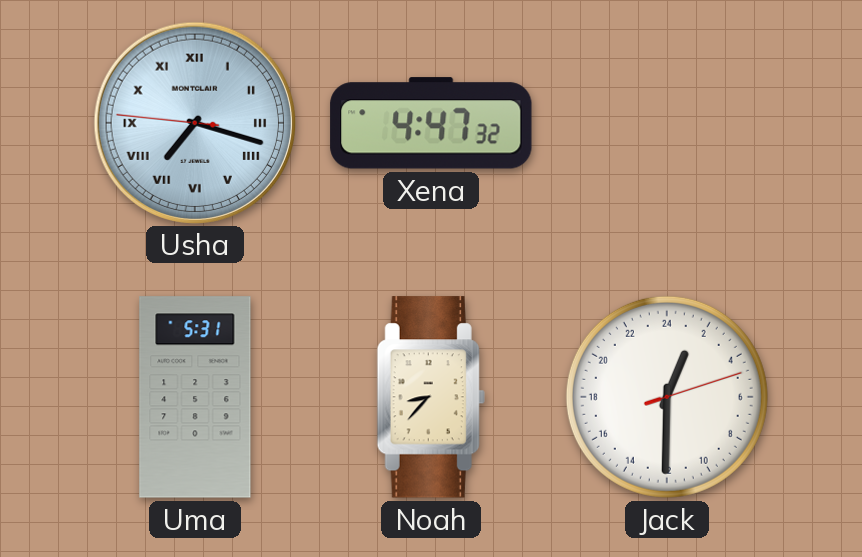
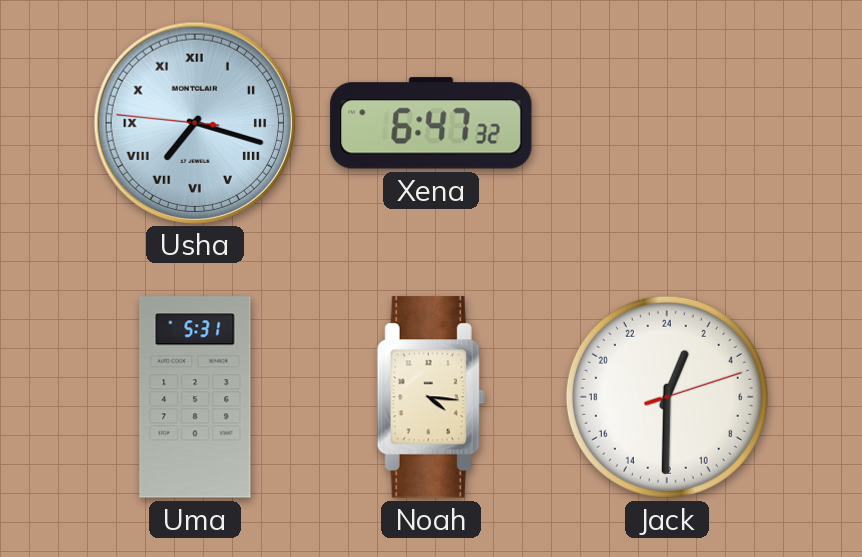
Xena: 4:47 -> 6:47 (431, 123)
Noah: 8:37 -> 4:16 (431, 397)
